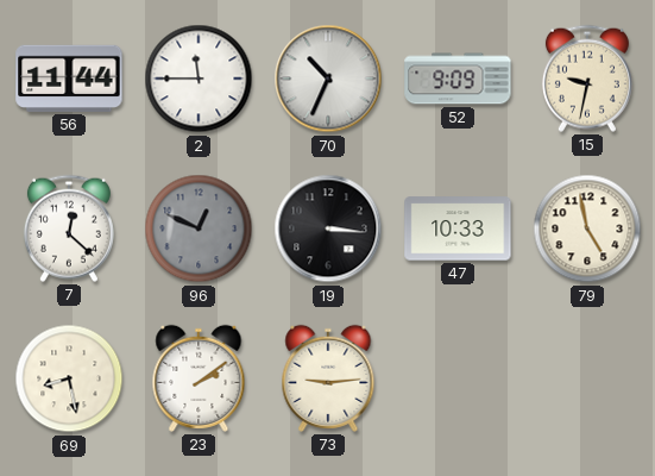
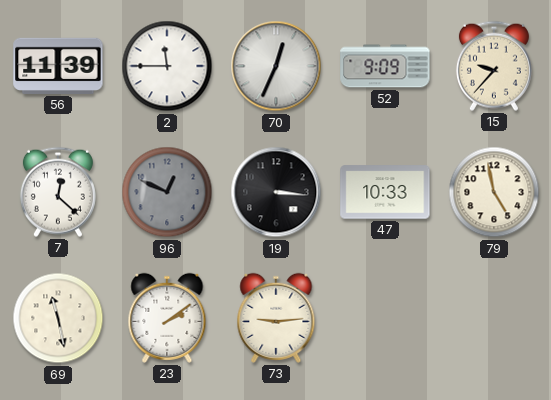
56: 11:44 -> 11:39 (58, 66)
70: 10:34 -> 12:34 (276, 66)
15: 9:32 -> 9:37 (494, 66)
69: 8:28 -> 11:28 (58, 318)
